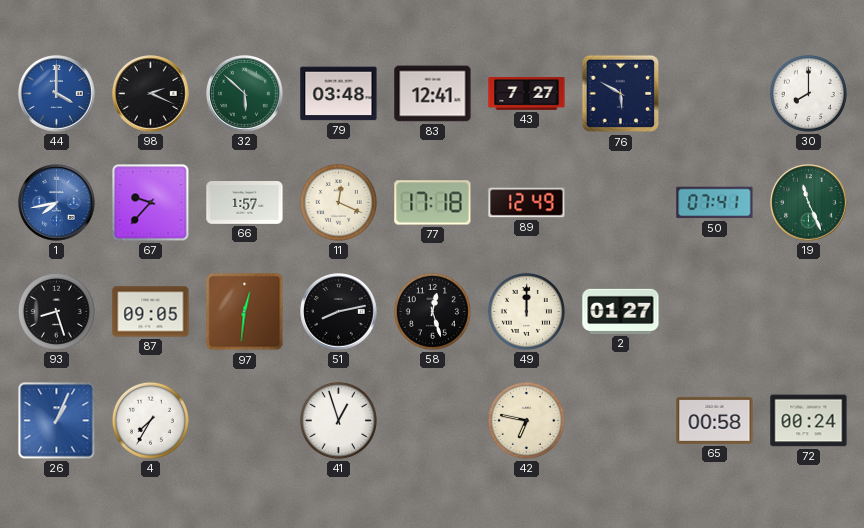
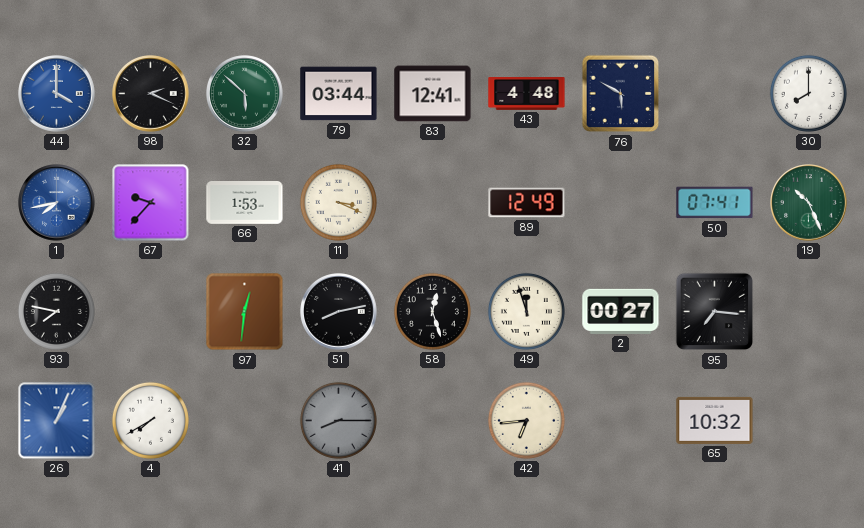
79: 03:48 -> 03:44 (339, 94)
43: 7:27 -> 4:48 (527, 94)
66: 1:57 -> 1:53 (245, 203)
11: 12:19 -> 3:19 (338, 202)
77: 17:18 -> none (433, 203)
19: 11:26 -> 10:26 (809, 203)
93: 8:27 -> 7:47 (56, 311)
87: 09:05 -> none (151, 312)
49: 12:00 -> 11:57 (526, 311)
2: 01:27 -> 00:27 (621, 311)
95: none -> 7:16 (715, 312)
4: 7:35 -> 7:40 (150, 420)
41: 12:57 -> 8:15 (338, 420)
41 dial: white -> grey (338, 420)
42: 6:47 -> 6:44 (526, 420)
65: 00:58 -> 10:32 (715, 420)
72: 00:24 -> none (809, 421)
